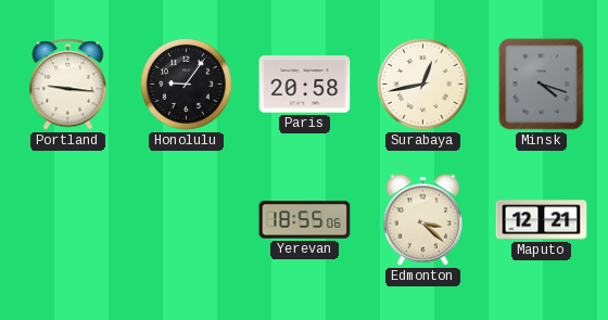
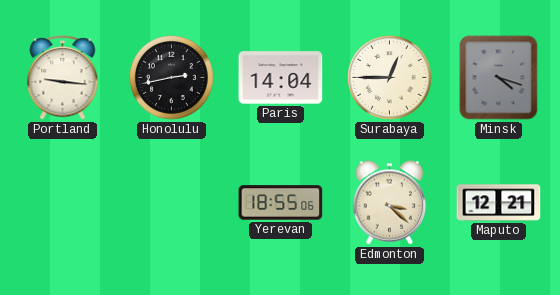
Honolulu: 9:06 -> 2:43 (172, 78)
Paris: 20:58 -> 14:04 (281, 78)
Surabaya: 12:43 -> 12:45 (390, 78)
